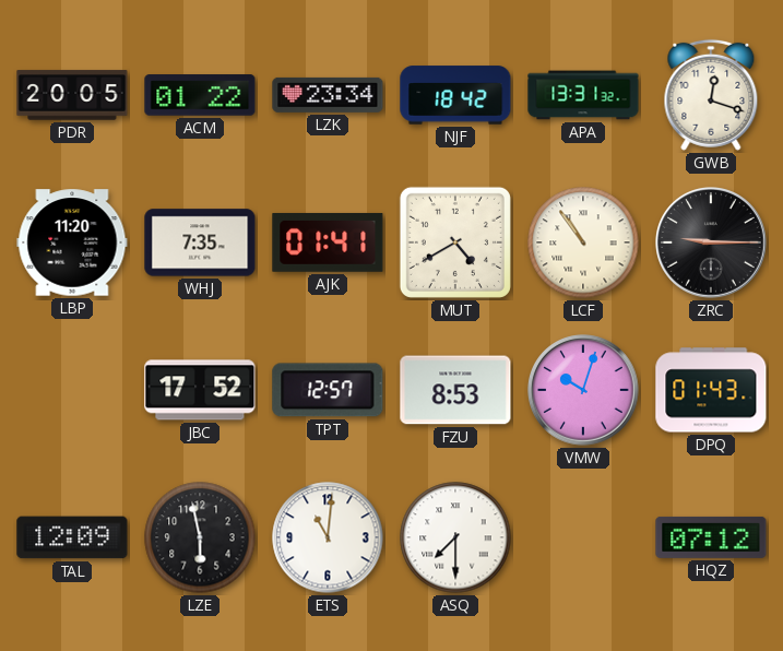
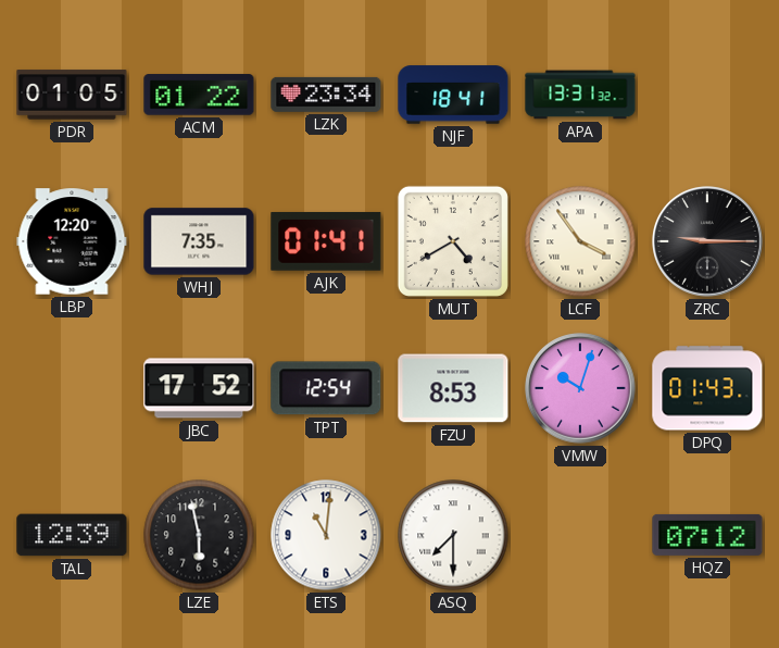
PDR: 20:05 -> 01:05 (72, 95)
NJF: 18:42 -> 18:41 (453, 95)
GWB: 12:18 -> none (711, 95)
LBP: 11:20 -> 12:20 (72, 241)
LCF: 10:54 -> 3:54 (580, 241)
TPT: 12:57 -> 12:54 (326, 388)
TAL: 12:09 -> 12:39 (72, 535)
